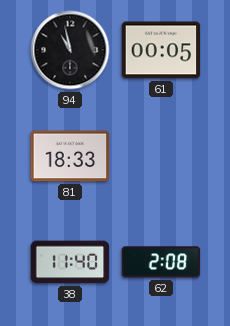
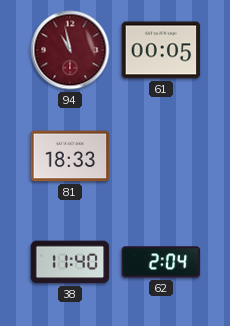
94 dial: black -> burgundy (70, 50)
62: 2:08 -> 2:04 (161, 262)
